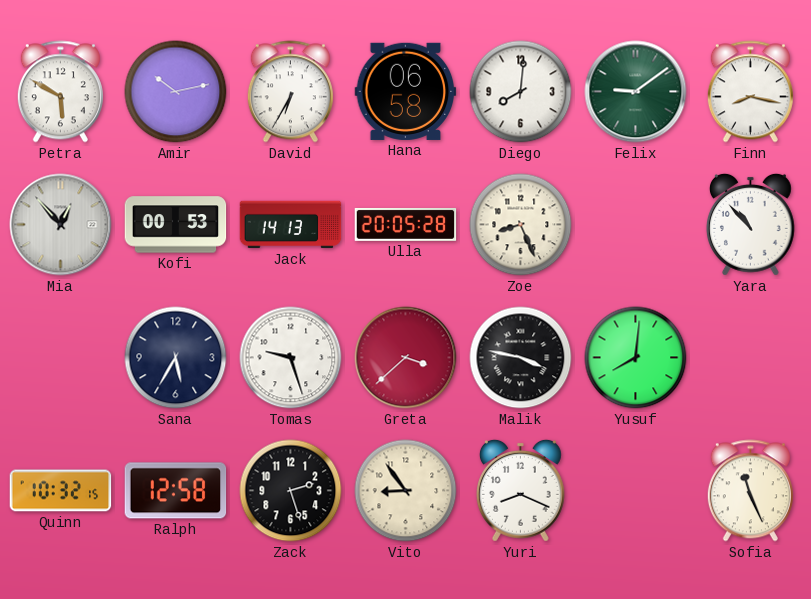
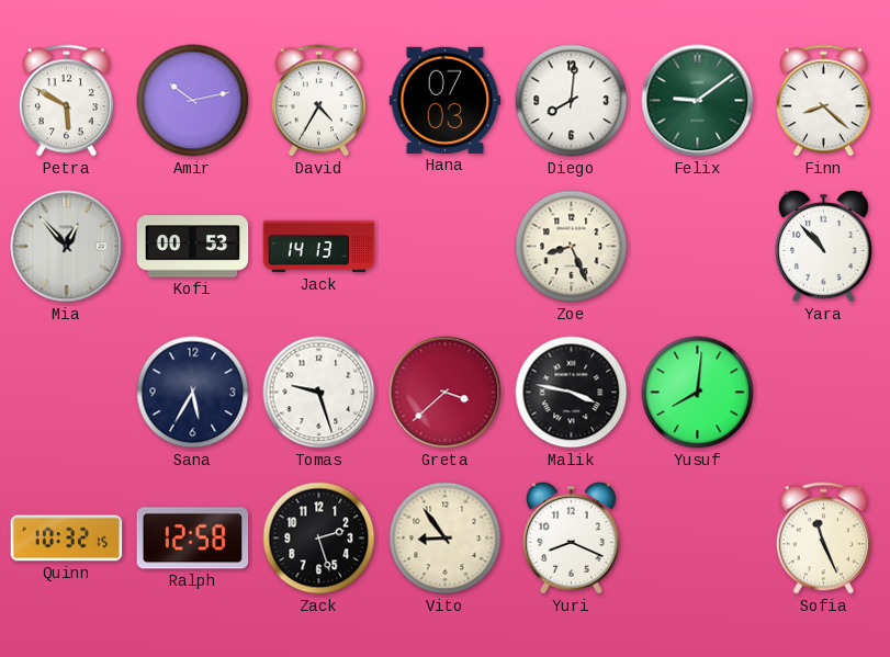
David: 6:35 -> 4:35 (318, 101)
Hana: 06:58 -> 07:03 (446, 100)
Finn: 8:17 -> 8:22 (823, 101)
Ulla: 20:05 -> none (406, 225)
